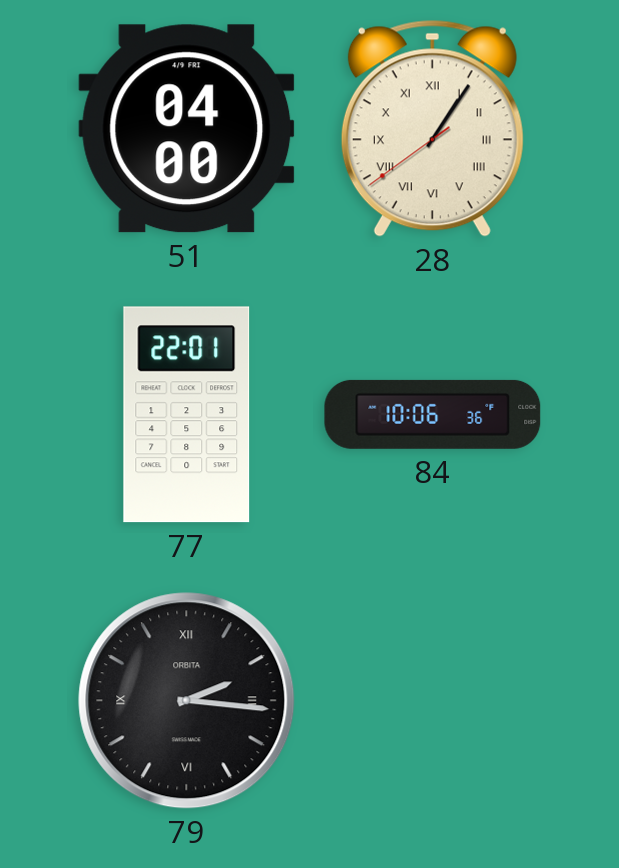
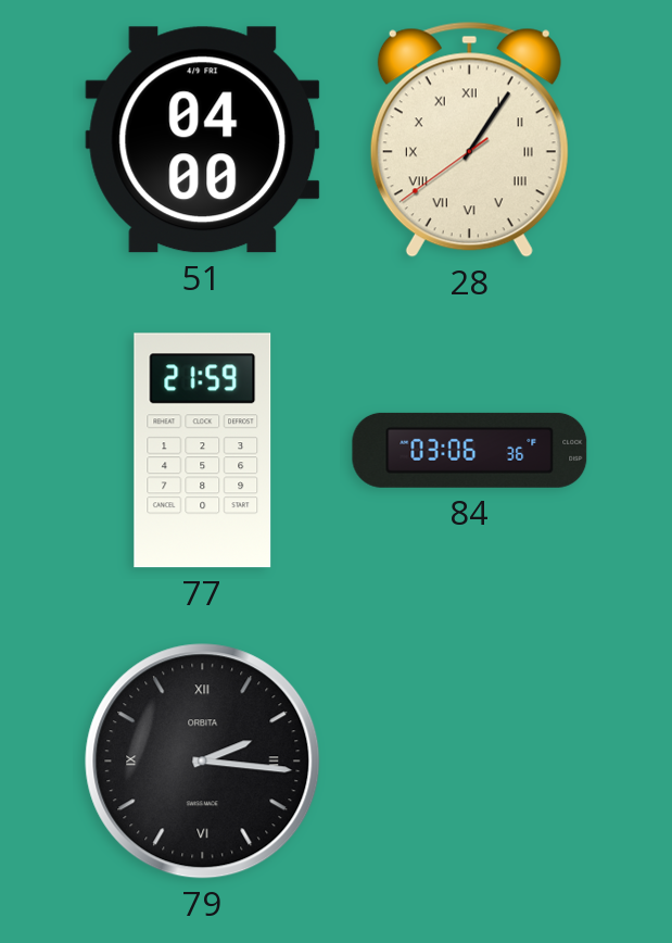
77: 22:01 -> 21:59 (203, 451)
84: 10:06 -> 03:06 (470, 450)
